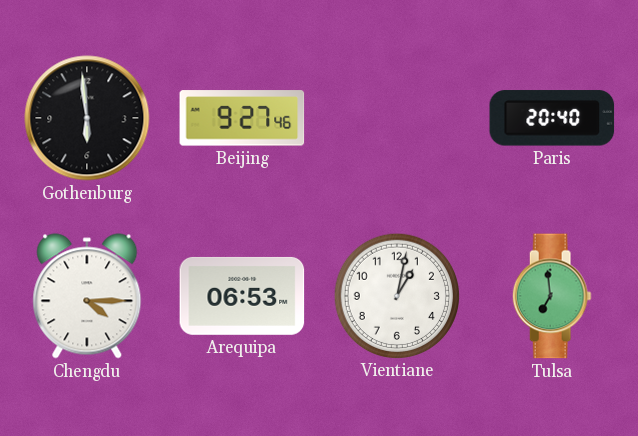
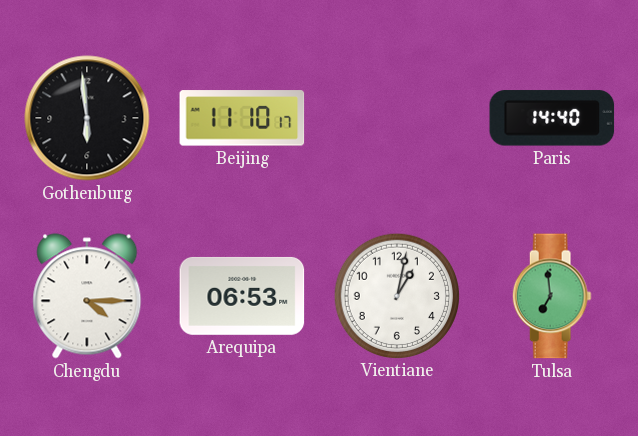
Beijing: 9:27 -> 11:10 (242, 118)
Paris: 20:40 -> 14:40 (552, 118)
